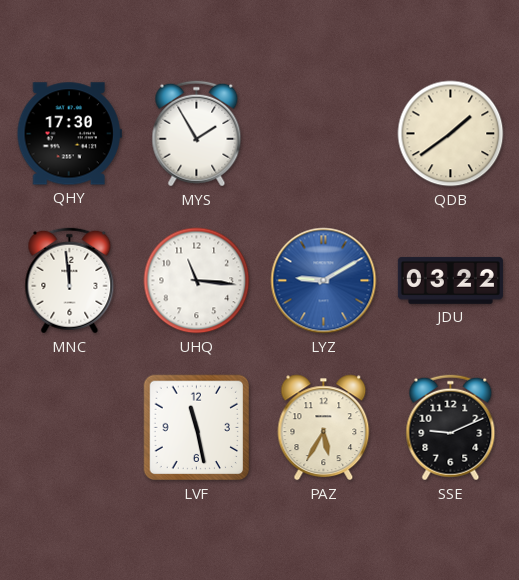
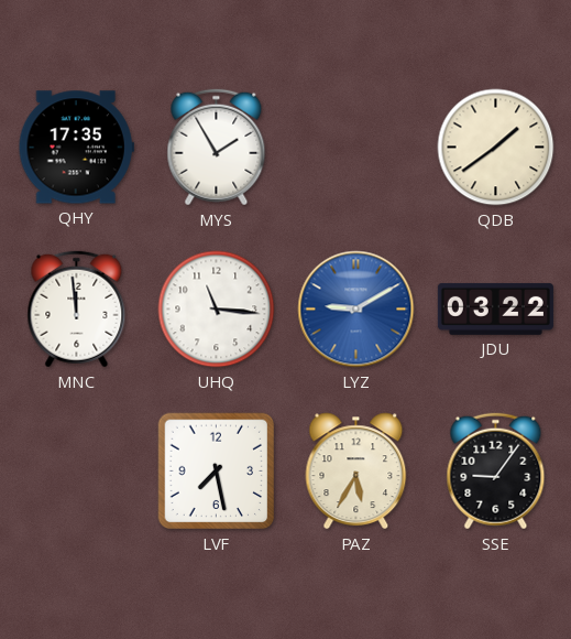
QHY: 17:30 -> 17:35 (76, 148)
LVF: 11:28 -> 7:28 (217, 472)
SSE: 9:11 -> 9:06 (496, 472)
